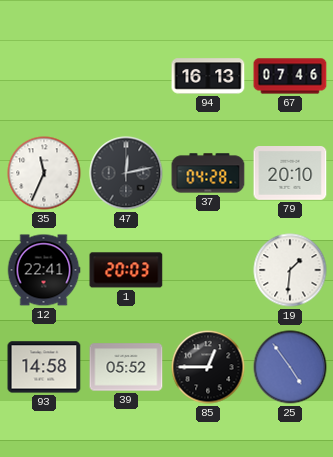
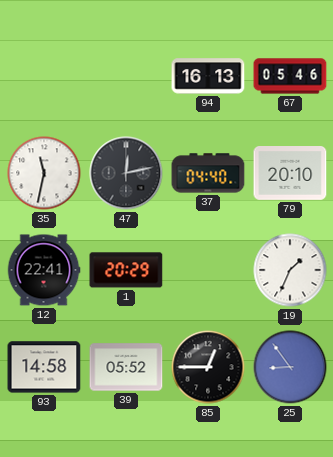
67: 07:46 -> 05:46 (290, 76)
35: 11:34 -> 11:32 (44, 173)
37: 04:28 -> 04:40 (208, 173)
1: 20:03 -> 20:29 (126, 270)
19: 1:31 -> 1:34 (290, 270)
25: 4:54 -> 8:54 (290, 367)
